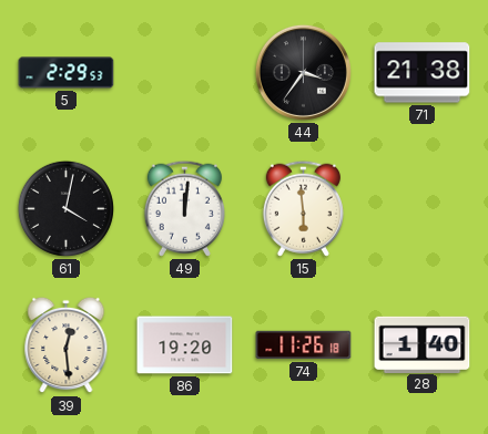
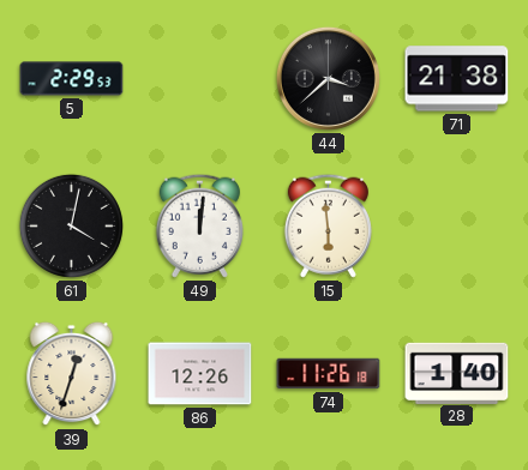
44: 3:36 -> 3:38 (328, 78)
39: 12:29 -> 12:33 (72, 374)
86: 19:20 -> 12:26 (200, 374)
